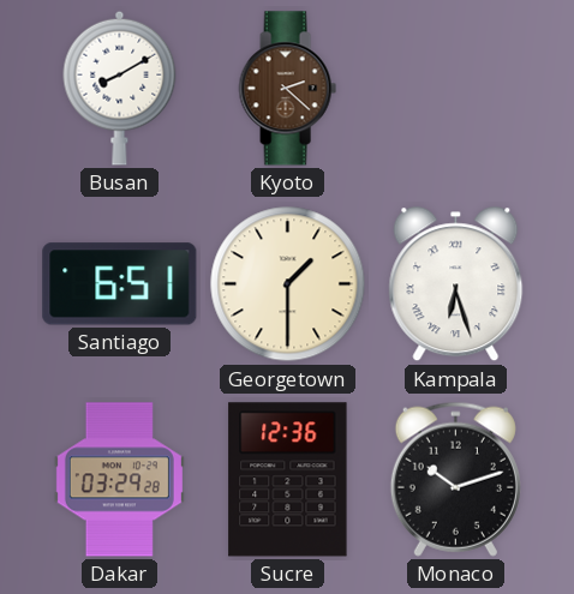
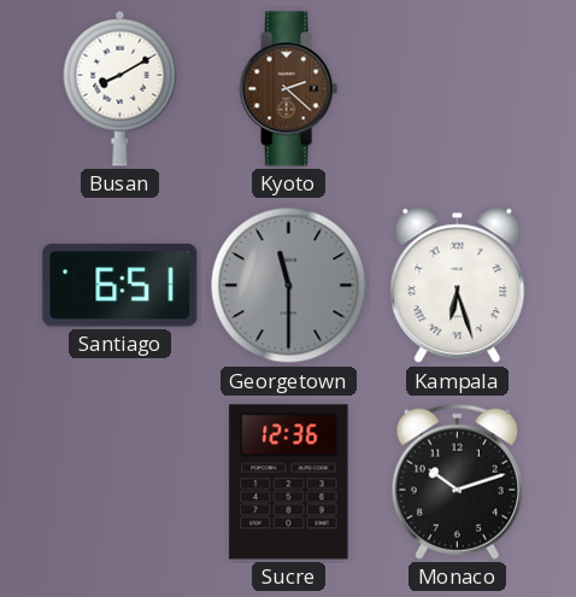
Georgetown: 1:30 -> 11:30 (289, 286)
Georgetown dial: cream -> grey (289, 286)
Dakar: 03:29 -> none (119, 480)
